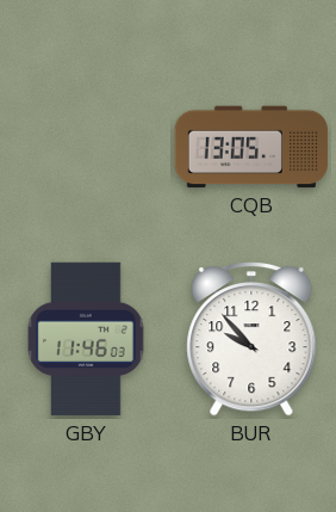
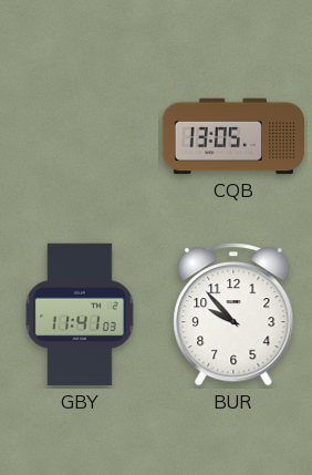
GBY: 11:46 -> 11:41 (80, 314)
